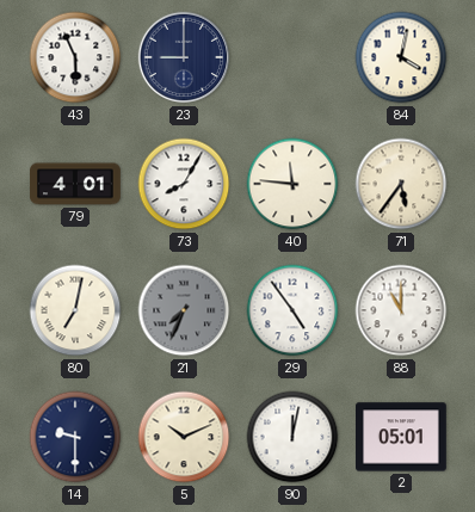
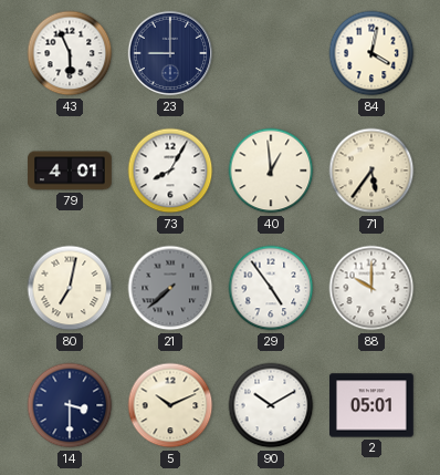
40: 11:46 -> 12:59 (271, 171)
21: 7:34 -> 7:38 (170, 288)
88: 11:00 -> 10:00 (371, 288)
14: 9:30 -> 3:30 (70, 405)
90: 12:02 -> 10:10 (271, 405)
